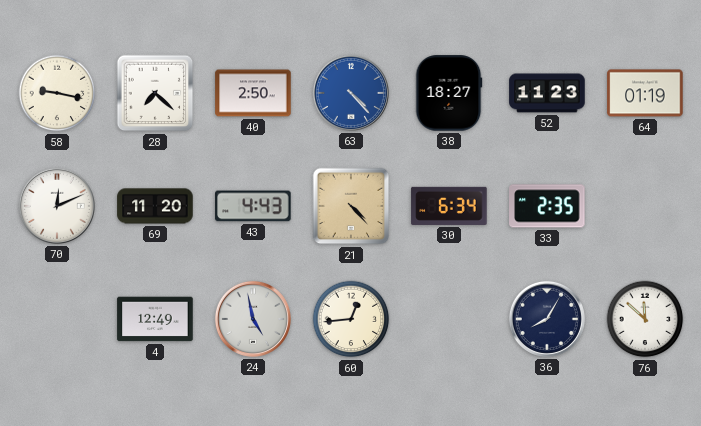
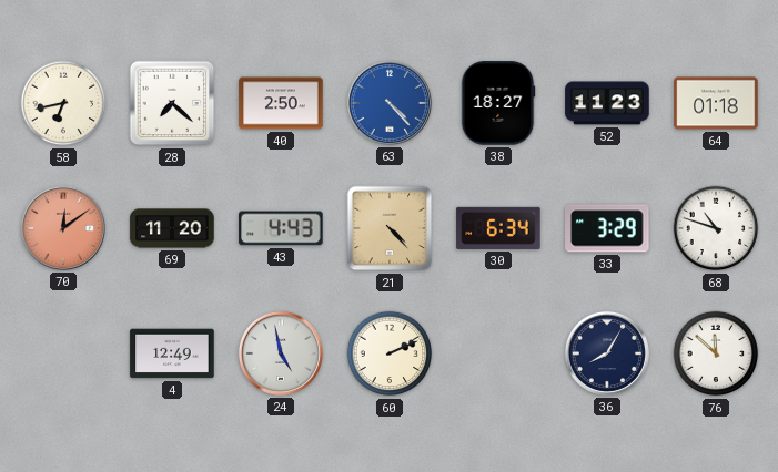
58: 9:17 -> 6:43 (63, 103)
64: 01:19 -> 01:18 (716, 103)
70: 12:11 -> 12:09 (63, 228)
70 dial: white -> salmon (63, 228)
33: 2:35 -> 3:29 (607, 228)
68: none -> 10:48 (716, 228)
60: 12:44 -> 2:11 (390, 353)
